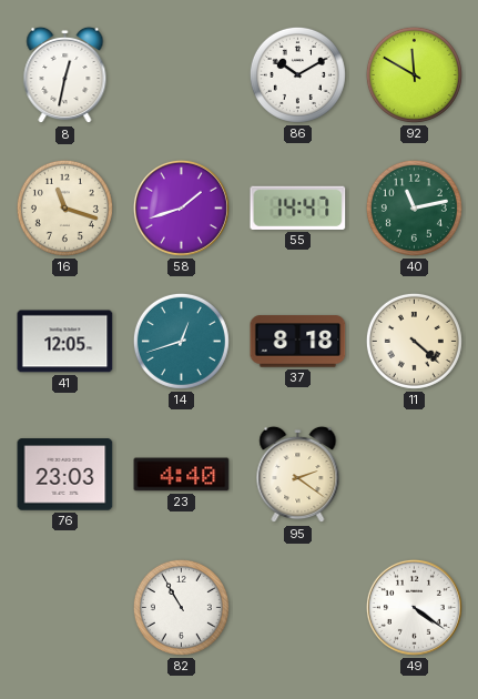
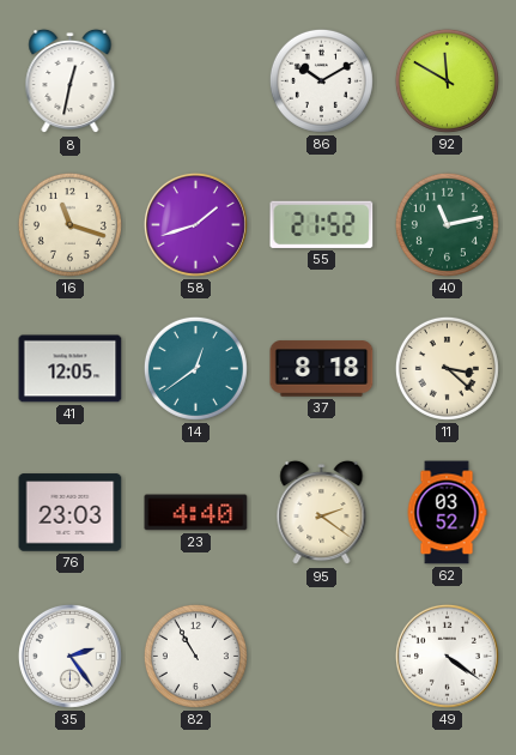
55: 14:47 -> 21:52 (322, 224)
14: 12:42 -> 12:39 (195, 368)
11: 4:22 -> 3:22 (447, 368)
62: none -> 03:52 (447, 513)
35: none -> 2:24 (69, 656)
